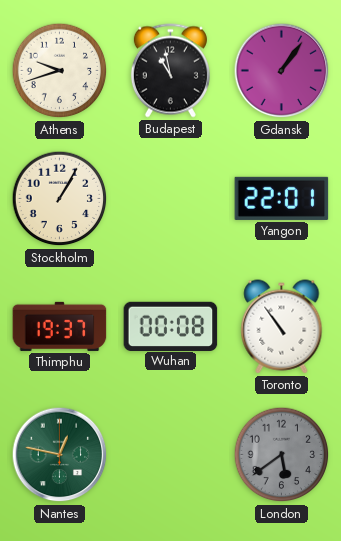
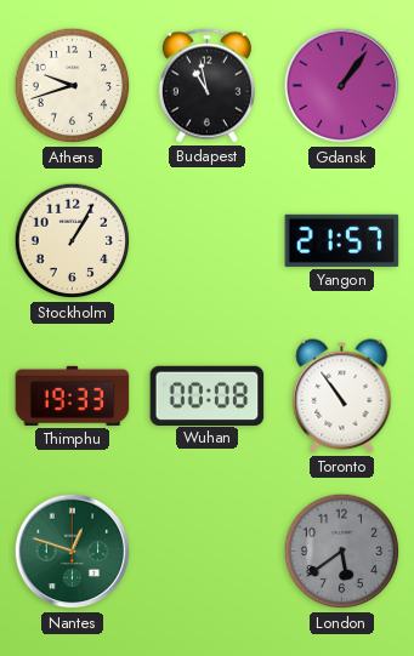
Yangon: 22:01 -> 21:57 (342, 240)
Thimphu: 19:37 -> 19:33 (73, 395)
Nantes: 12:47 -> 12:48 (73, 552)
